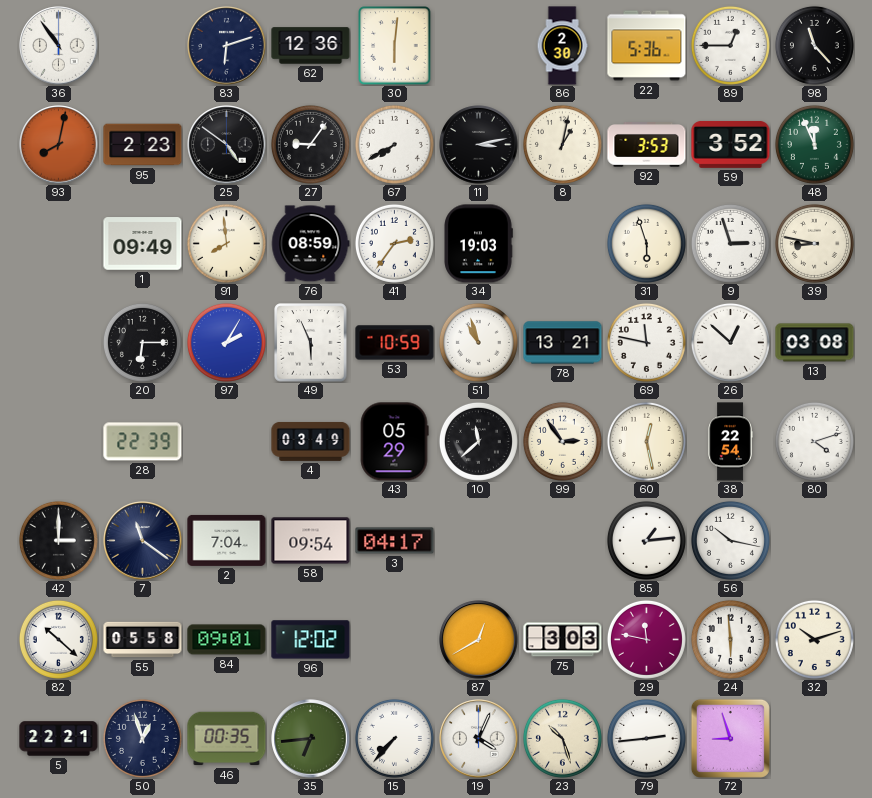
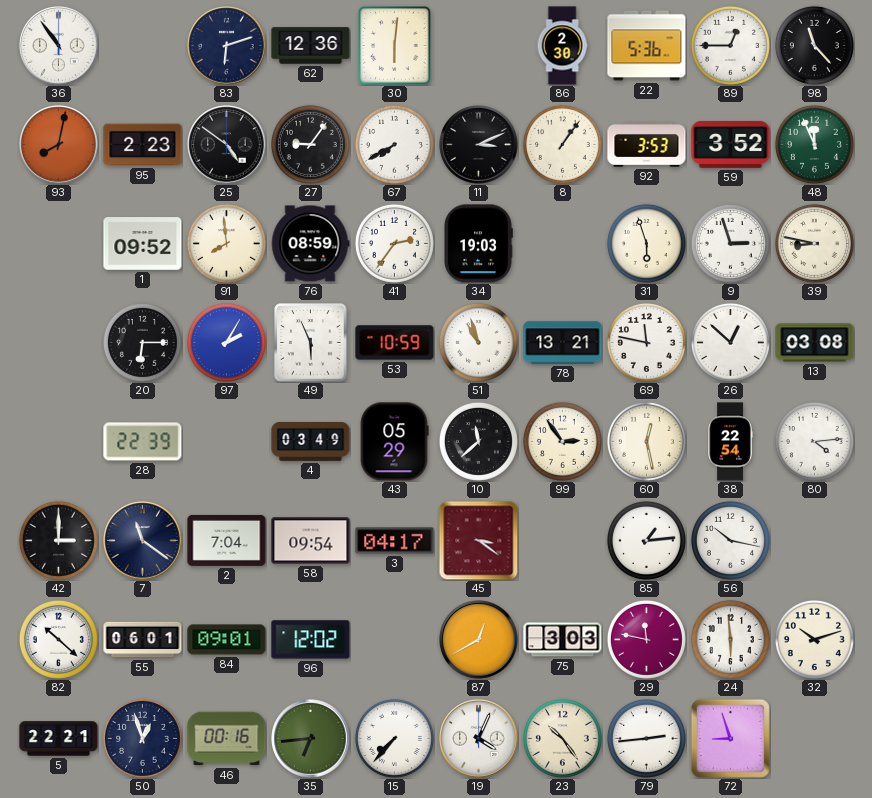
11: 3:13 -> 3:11 (479, 145)
8: 1:02 -> 1:06 (562, 144)
1: 09:49 -> 09:52 (143, 244)
80: 4:12 -> 4:14 (814, 441)
45: none -> 3:21 (478, 540)
55: 05:58 -> 06:01 (143, 640)
46: 00:35 -> 00:16 (227, 739)
23: 10:27 -> 10:24 (562, 738)
